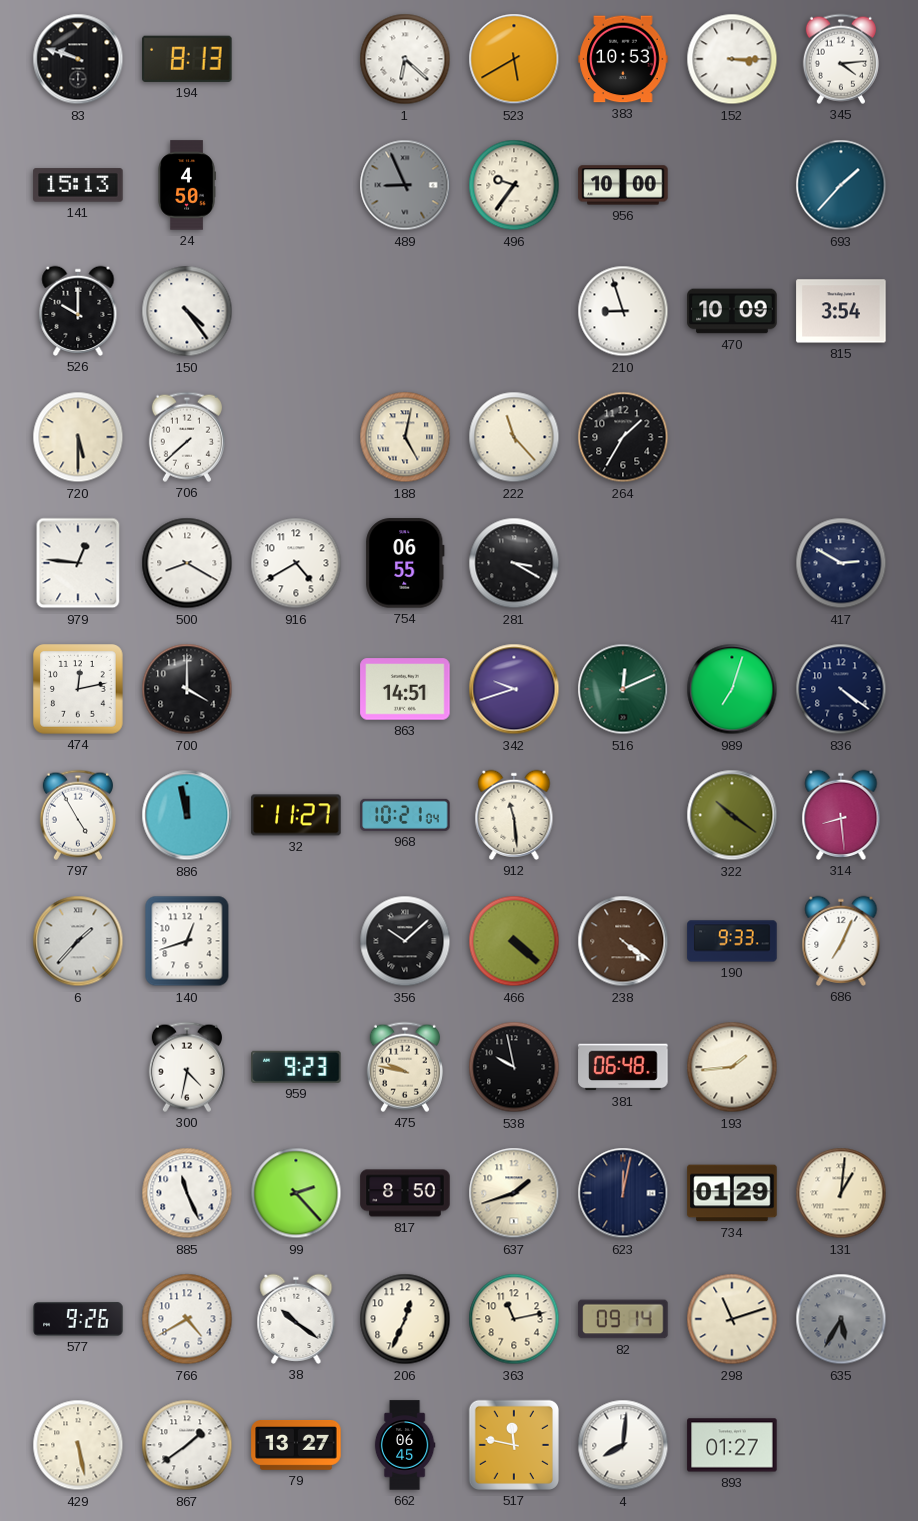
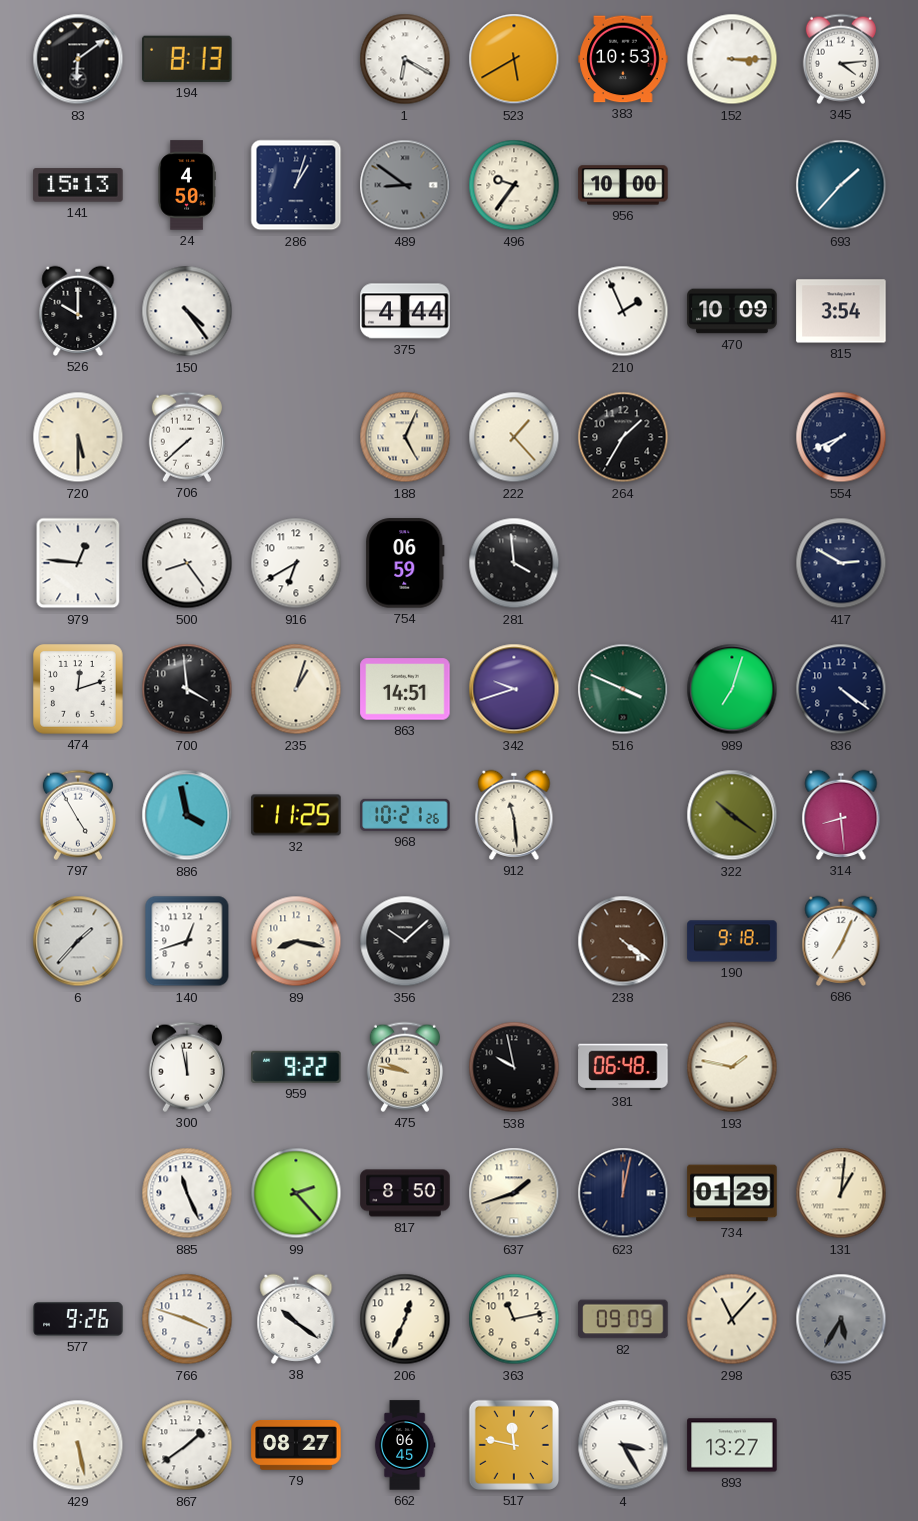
83: 9:48 -> 6:09 (78, 59)
1: 6:22 -> 6:20 (405, 59)
286: none -> 1:03 (296, 185)
489: 8:56 -> 8:51 (405, 185)
375: none -> 4:44 (405, 311)
210: 8:57 -> 1:56 (623, 311)
188: 5:02 -> 5:04 (405, 437)
222: 11:23 -> 1:23 (514, 437)
554: none -> 7:41 (841, 437)
500: 8:20 -> 8:24 (187, 563)
916: 4:40 -> 6:40 (296, 563)
754: 06:55 -> 06:59 (405, 563)
281: 3:20 -> 3:59 (514, 563)
474: 12:13 -> 12:12 (78, 689)
700: 4:00 -> 3:59 (187, 689)
235: none -> 1:03 (296, 689)
516: 12:11 -> 3:49 (623, 689)
886: 11:58 -> 3:58 (187, 815)
32: 11:27 -> 11:25 (296, 815)
968: 10:21:04 -> 10:21:26 (405, 815)
89: none -> 8:17 (296, 941)
466: 4:22 -> none (514, 941)
190: 9:33 -> 9:18 (732, 941)
300: 4:32 -> 11:58 (187, 1067)
959: 9:23 -> 9:22 (296, 1067)
193: 1:44 -> 1:47 (732, 1067)
766: 4:40 -> 3:48 (187, 1319)
82: 09:14 -> 09:09 (623, 1319)
298: 11:12 -> 11:07 (732, 1319)
79: 13:27 -> 08:27 (296, 1446)
4: 8:01 -> 3:25 (623, 1445)
893: 01:27 -> 13:27 (732, 1445)
